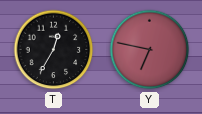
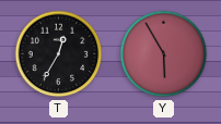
Y: 6:47 -> 5:55 (164, 54)
